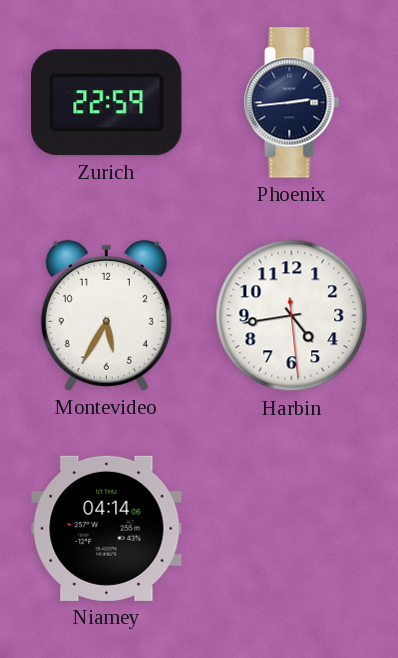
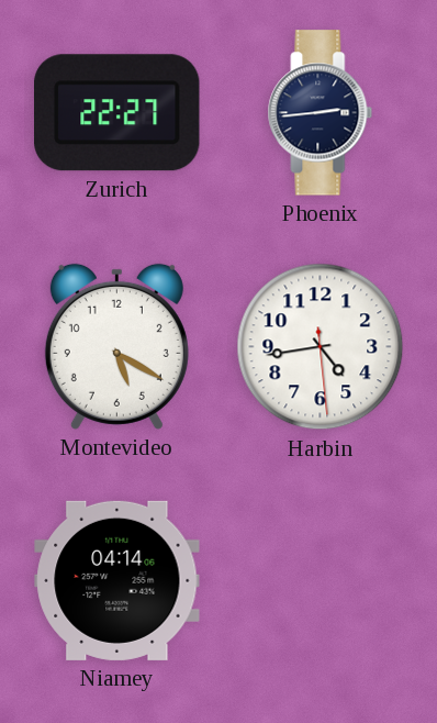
Zurich: 22:59 -> 22:27 (117, 113)
Montevideo: 5:35 -> 5:20 (116, 346)
